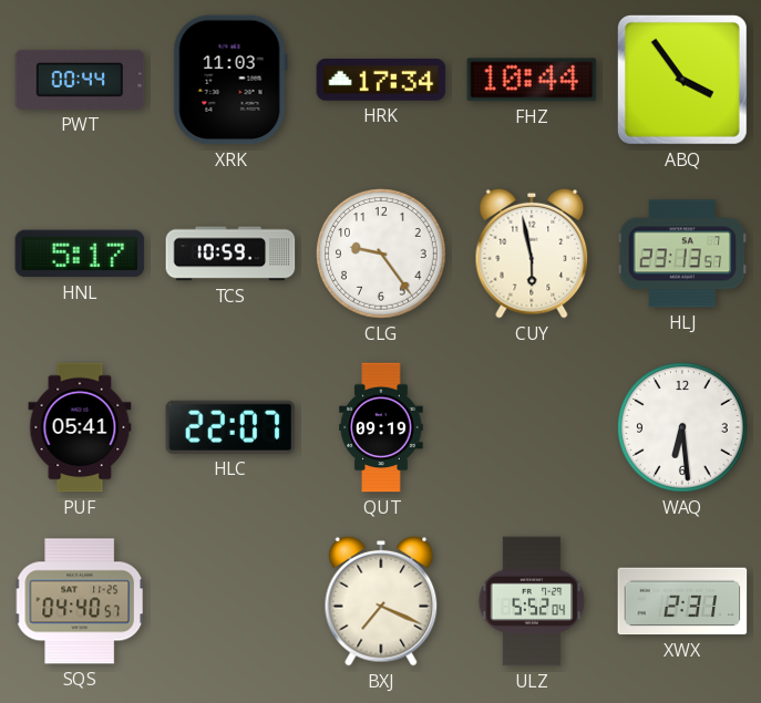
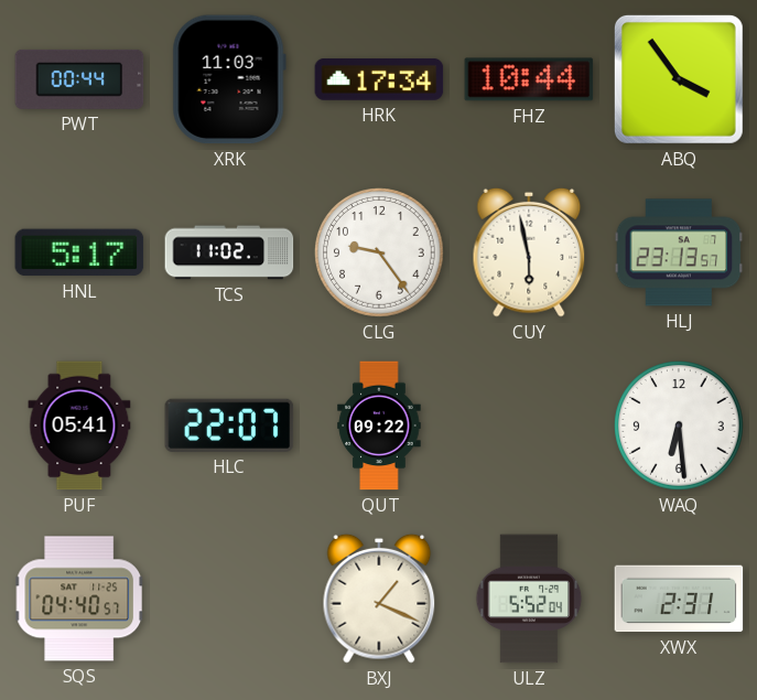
TCS: 10:59 -> 11:02 (229, 252)
QUT: 09:19 -> 09:22 (379, 426)
BXJ: 7:19 -> 1:19 (379, 599)
